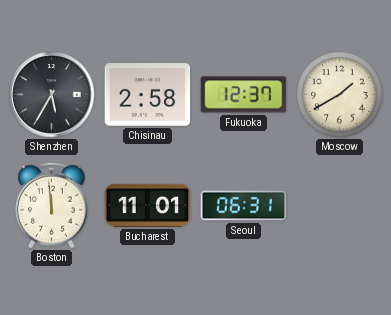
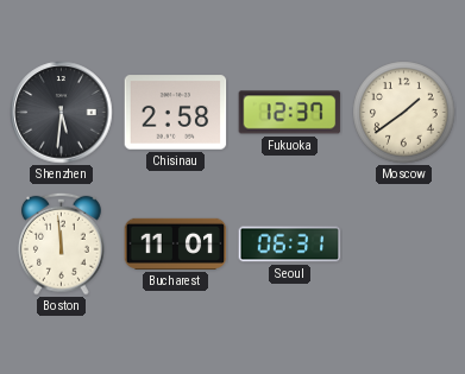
Shenzhen: 5:35 -> 5:31 (62, 113)
Moscow: 1:40 -> 1:39 (404, 113)
